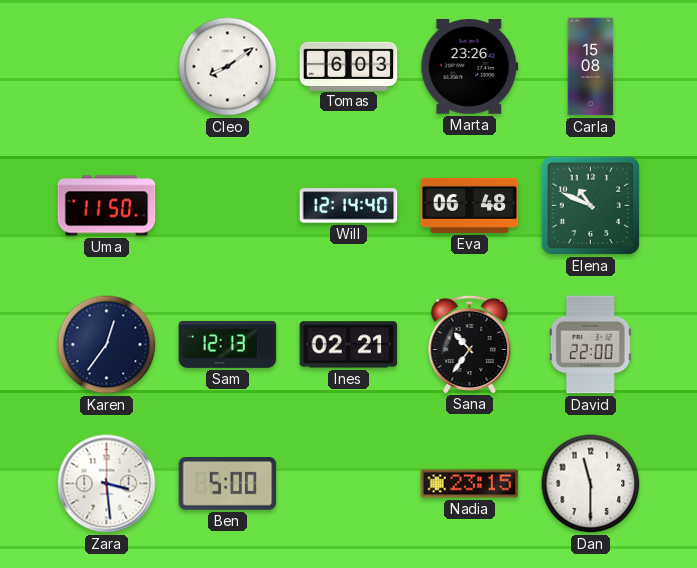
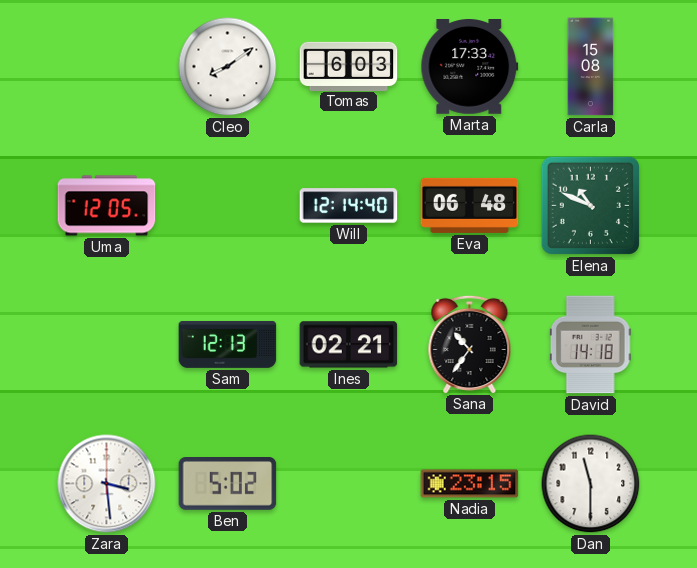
Marta: 23:26 -> 17:33 (470, 67)
Uma: 11:50 -> 12:05 (107, 206)
Karen: 12:36 -> none (107, 345)
David: 22:00 -> 14:18 (590, 345)
Ben: 5:00 -> 5:02 (228, 484)
